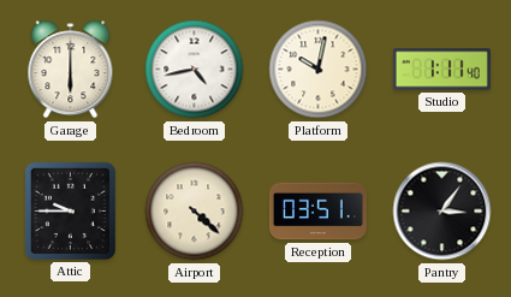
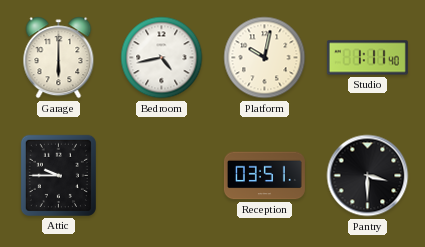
Airport: 4:22 -> none (195, 212)
Pantry: 3:06 -> 3:30 (368, 176)
